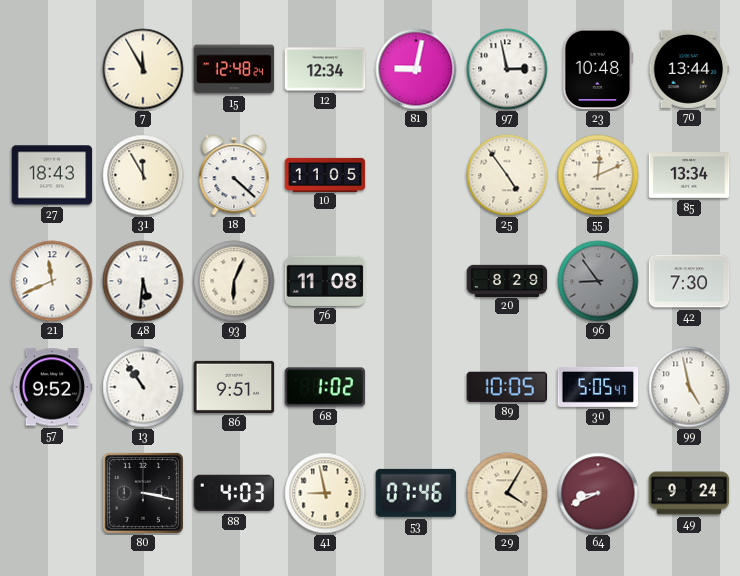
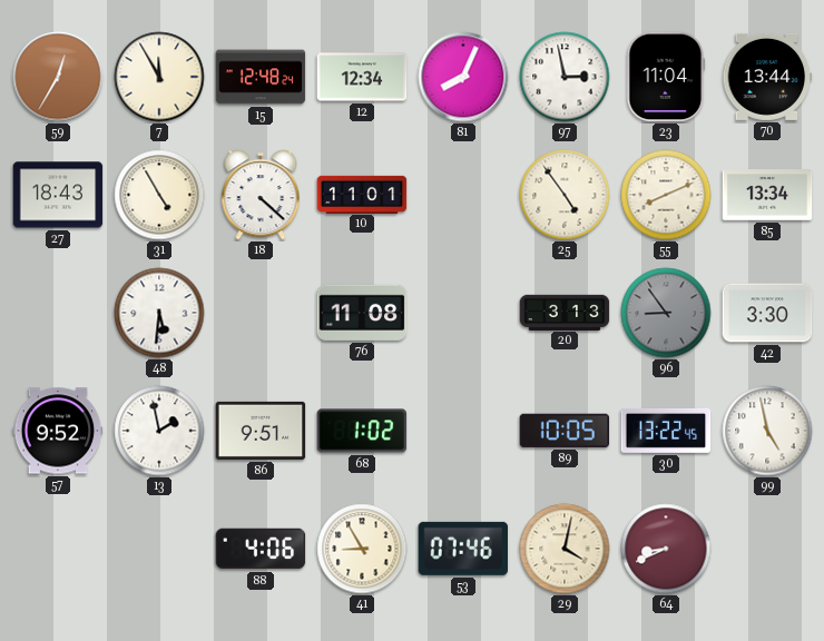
59: none -> 12:35 (58, 77)
81: 9:02 -> 8:04 (463, 77)
23: 10:48 -> 11:04 (666, 77)
31: 11:55 -> 4:55 (159, 195)
10: 11:05 -> 11:01 (362, 194)
55: 12:11 -> 8:11 (666, 195)
21: 11:41 -> none (52, 281)
93: 6:04 -> none (234, 281)
20: 8:29 -> 3:13 (565, 312)
42: 7:30 -> 3:30 (767, 313)
13: 10:54 -> 1:58 (159, 431)
30: 5:05 -> 13:22 (666, 431)
80: 3:17 -> none (143, 493)
88: 4:03 -> 4:06 (261, 549)
41: 8:58 -> 8:55 (362, 549)
29: 4:05 -> 4:02 (565, 549)
49: 9:24 -> none (689, 493)
